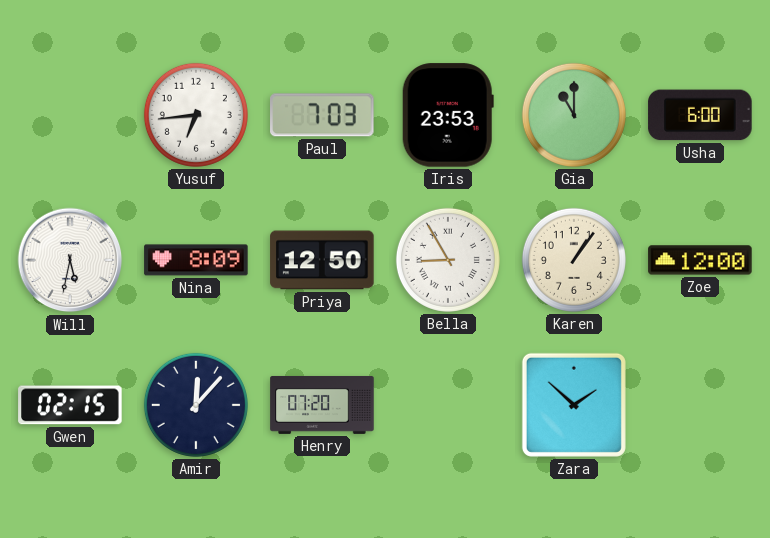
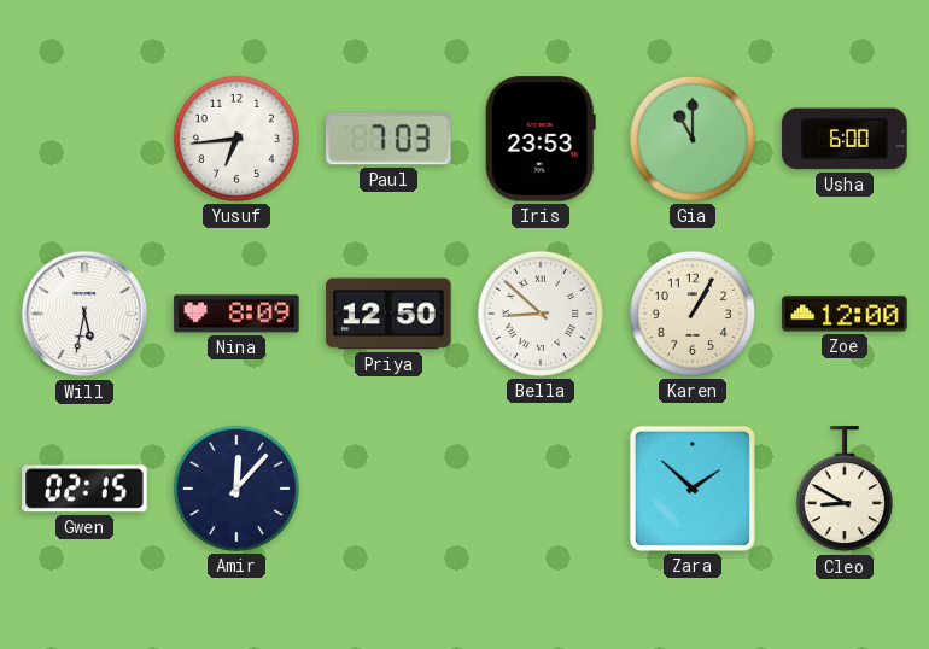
Bella: 8:55 -> 8:52 (541, 314)
Karen: 1:06 -> 1:05 (693, 314)
Henry: 07:20 -> none (322, 405)
Cleo: none -> 8:50 (845, 490)
